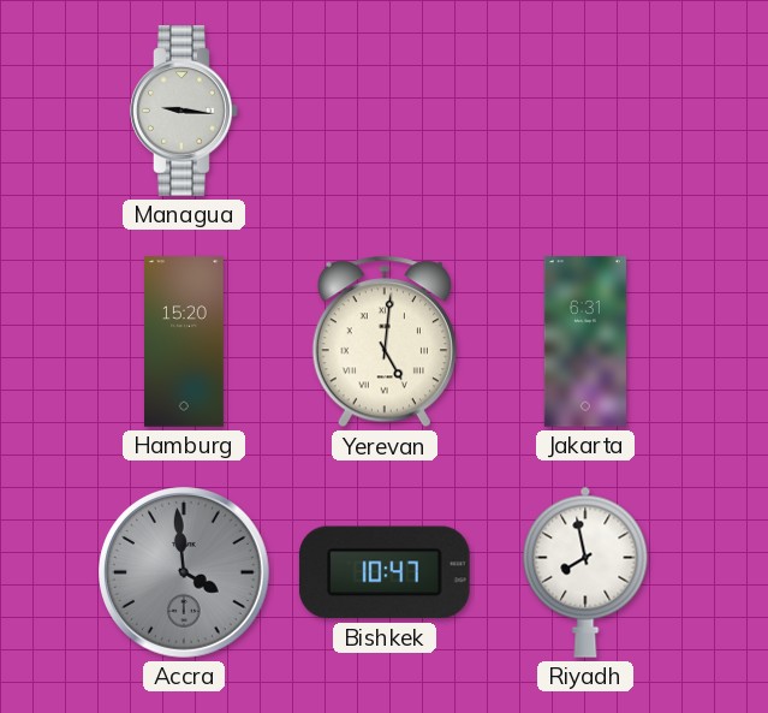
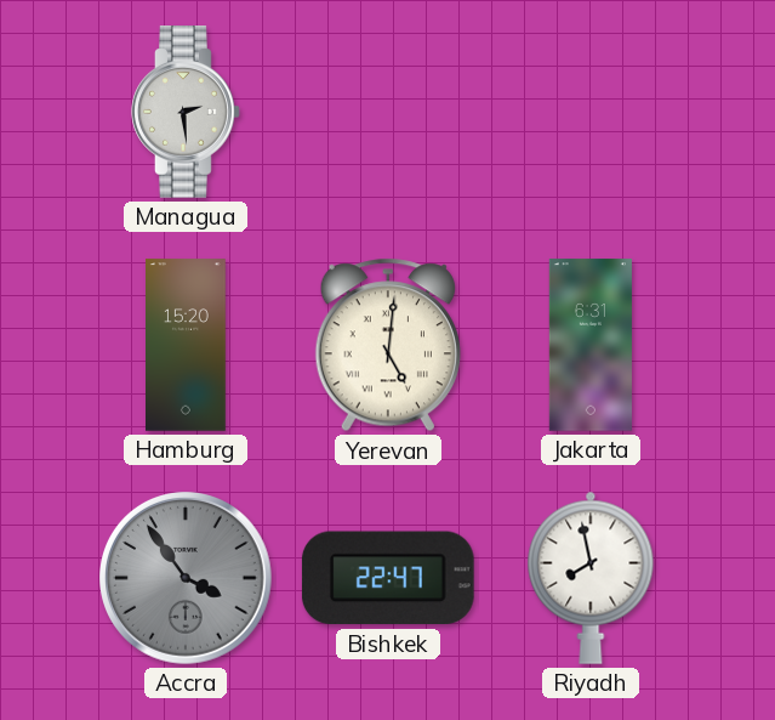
Managua: 9:16 -> 2:29 (186, 112)
Accra: 3:59 -> 3:54 (187, 579)
Bishkek: 10:47 -> 22:47 (388, 578)
